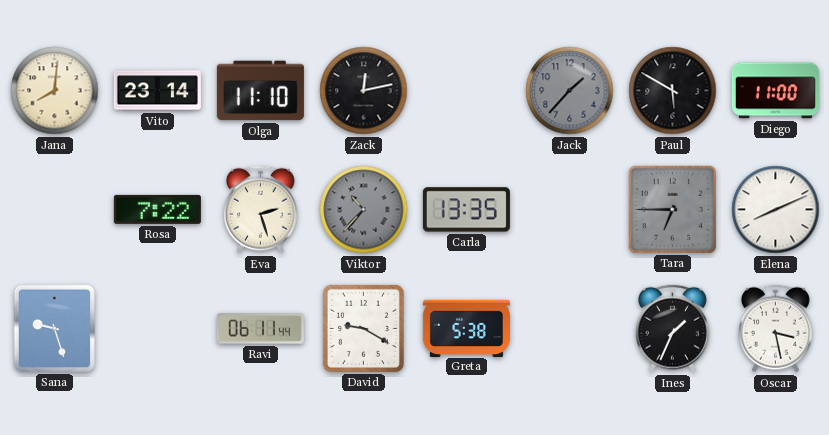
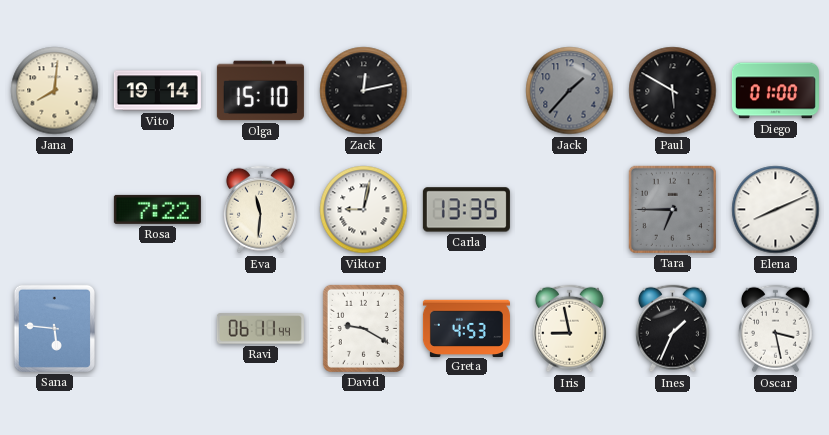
Vito: 23:14 -> 19:14 (157, 91)
Olga: 11:10 -> 15:10 (260, 91)
Diego: 11:00 -> 01:00 (775, 91)
Eva: 2:27 -> 11:31 (260, 210)
Viktor: 10:37 -> 9:02 (364, 210)
Viktor dial: grey -> white (364, 210)
Sana: 9:27 -> 5:46 (54, 328)
Greta: 5:38 -> 4:53 (466, 328)
Iris: none -> 8:58 (569, 329)
